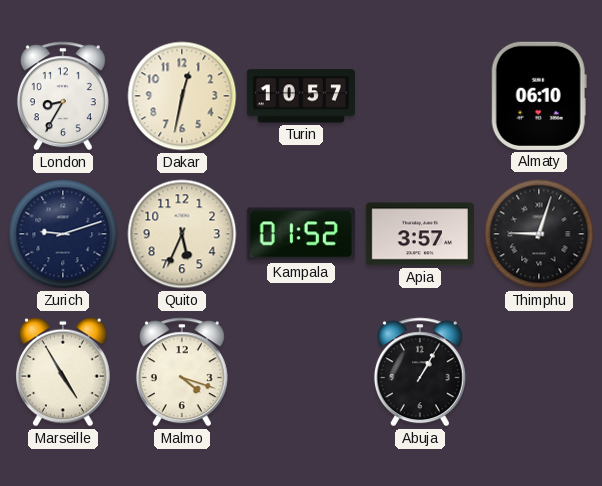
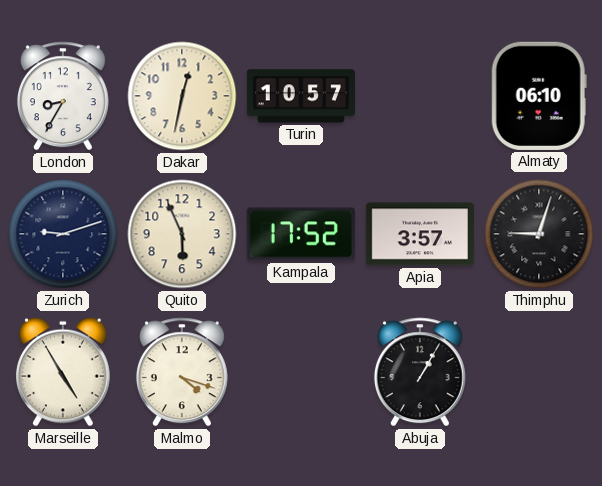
Quito: 5:34 -> 5:56 (182, 234)
Kampala: 01:52 -> 17:52 (301, 234)
